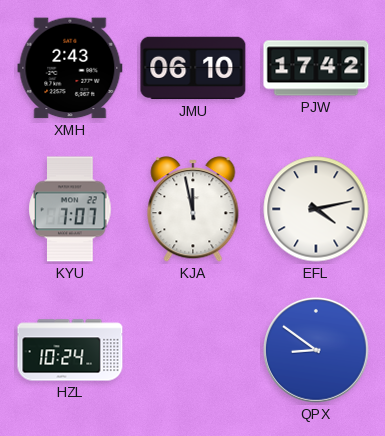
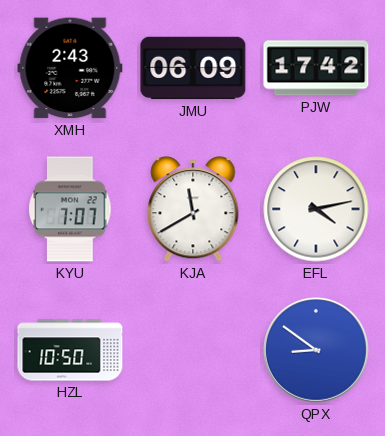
JMU: 06:10 -> 06:09 (193, 68)
KJA: 11:58 -> 11:40 (193, 209)
HZL: 10:24 -> 10:50 (70, 350)
